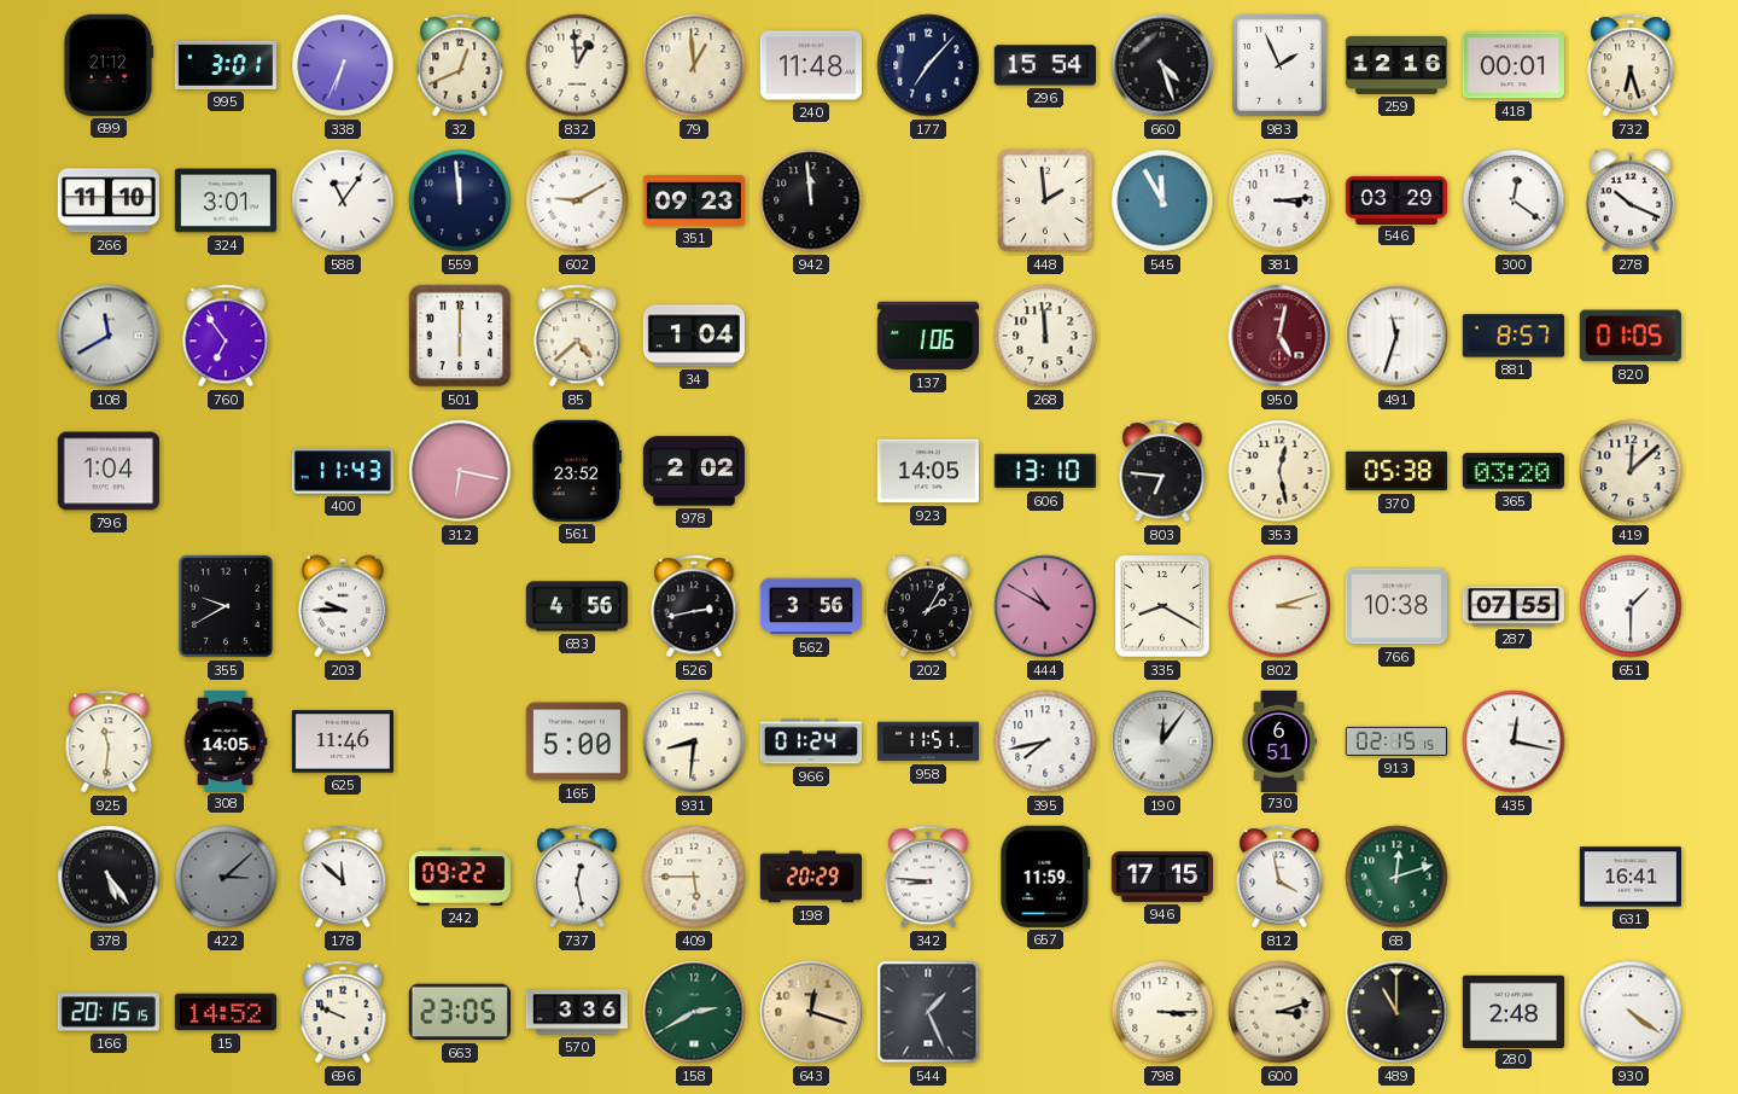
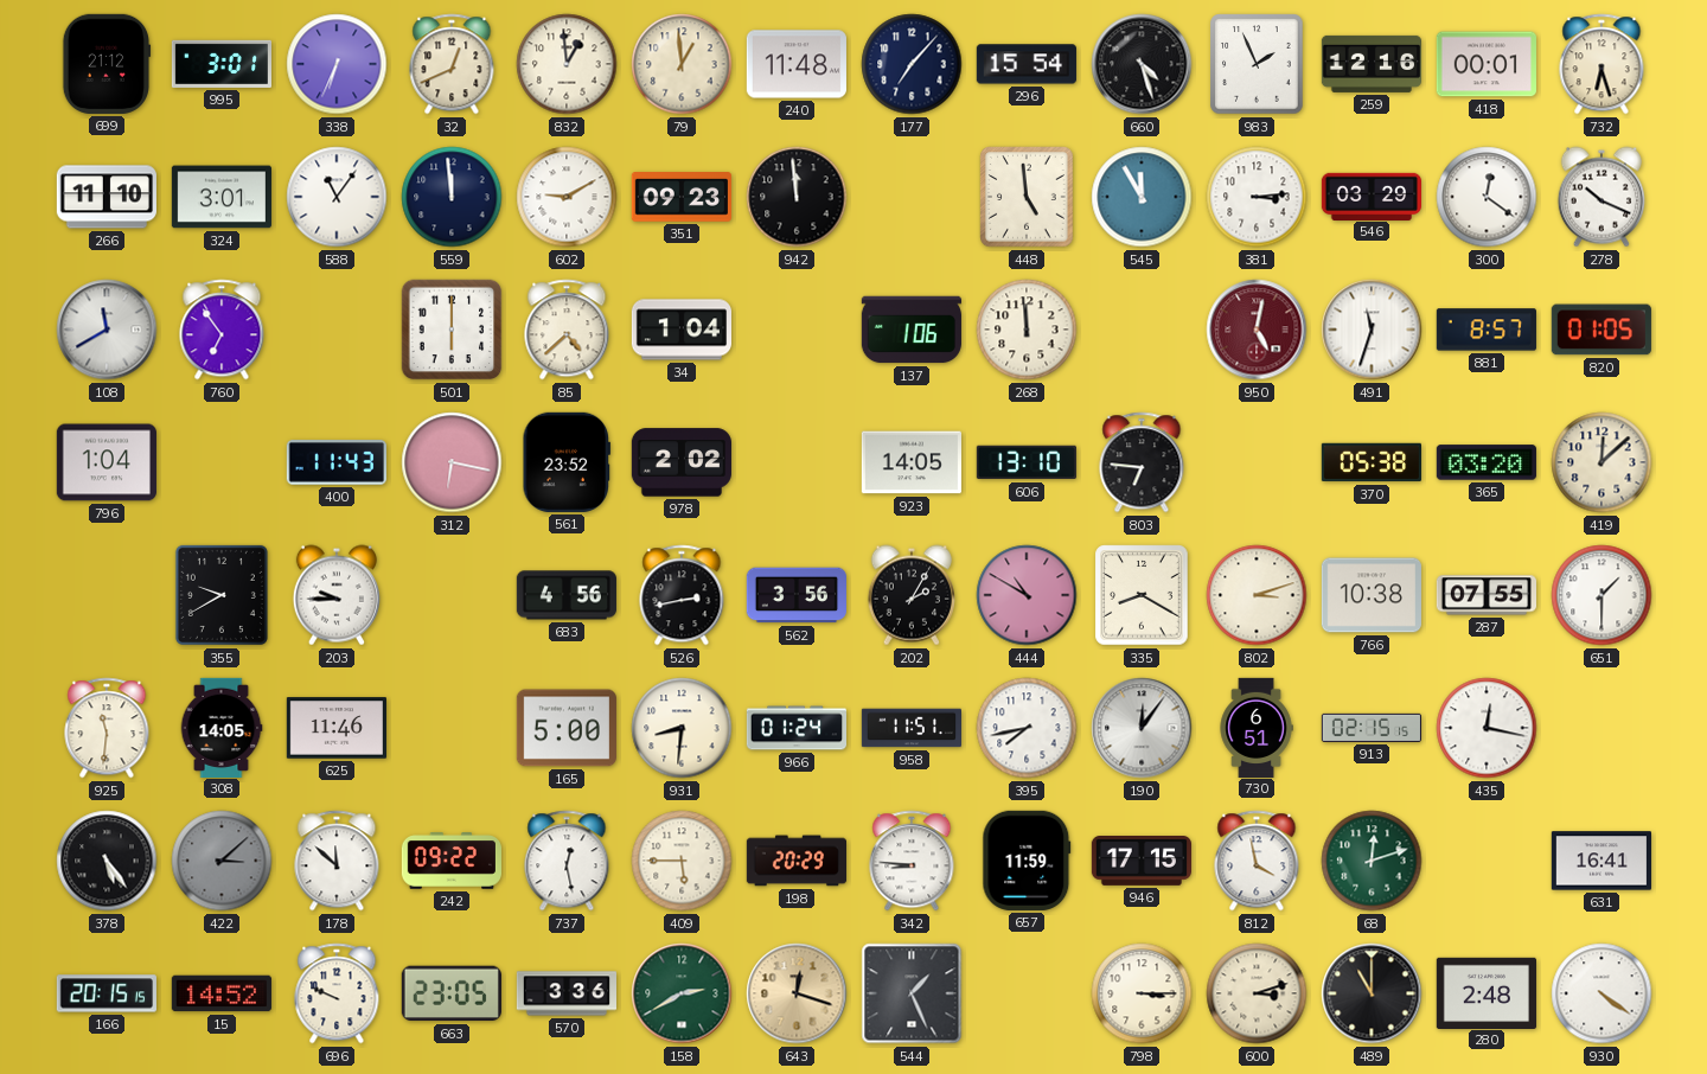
448: 1:59 -> 4:59 (1027, 197)
353: 12:28 -> none (1279, 471)
